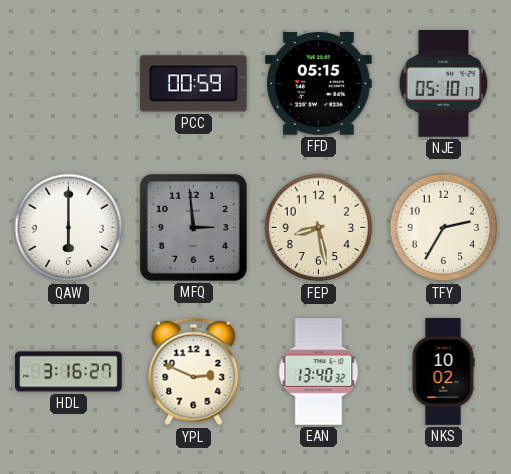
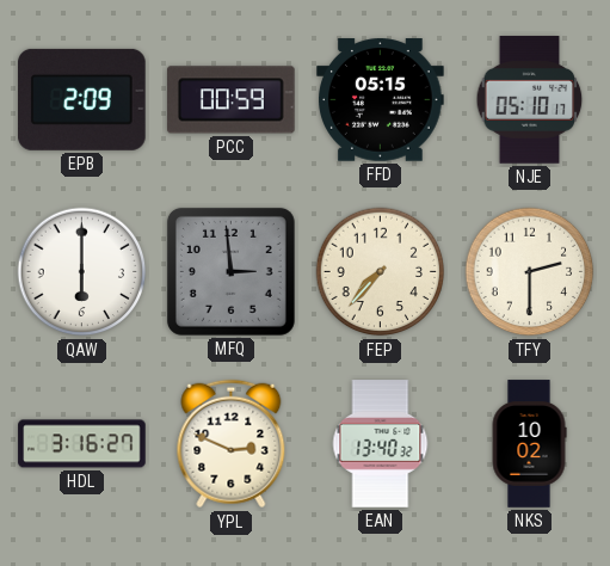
EPB: none -> 2:09 (82, 99)
FEP: 8:28 -> 7:37 (381, 272)
TFY: 2:35 -> 2:30 (530, 272)
